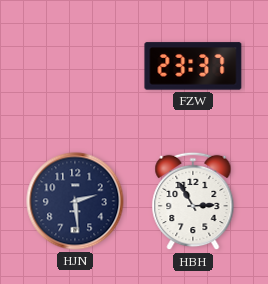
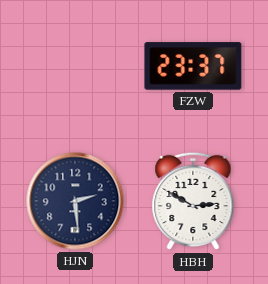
HBH: 2:55 -> 2:50 (193, 201)
